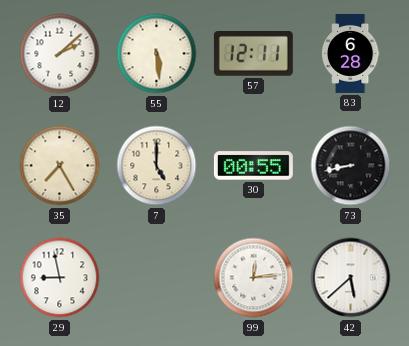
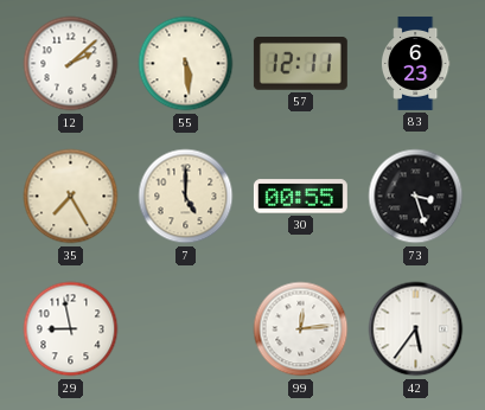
83: 6:28 -> 6:23 (415, 63)
73: 8:43 -> 3:27 (416, 197)
42: 5:38 -> 5:36 (416, 329)
